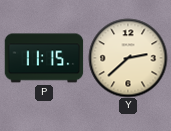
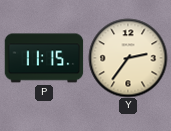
Y: 2:38 -> 2:36 (128, 58)
